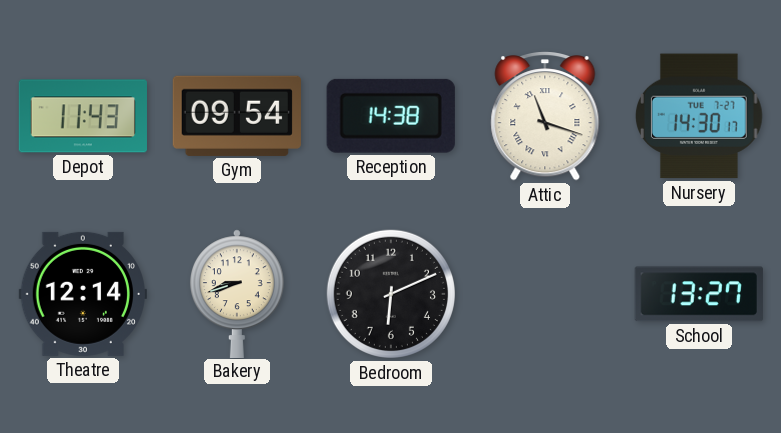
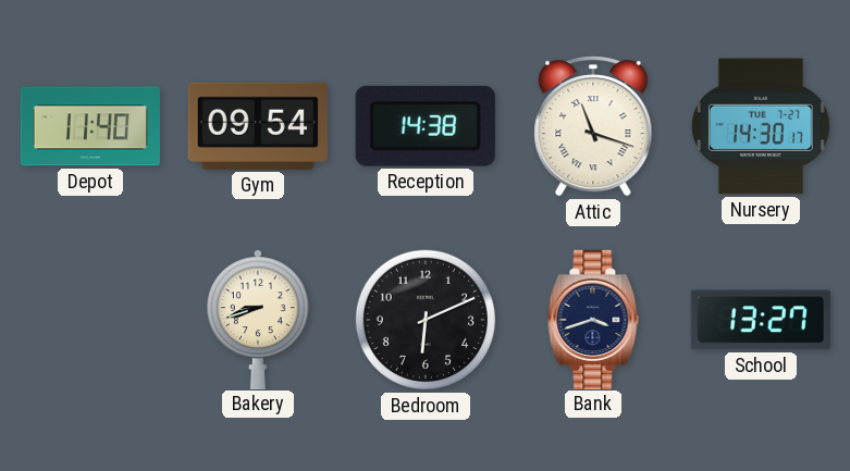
Depot: 11:43 -> 11:40 (89, 126)
Theatre: 12:14 -> none (82, 294)
Bank: none -> 3:42 (593, 319)
